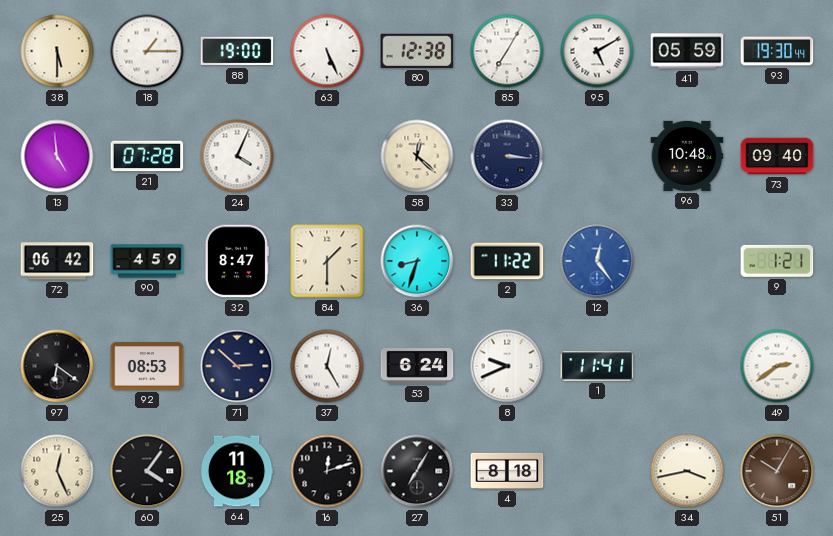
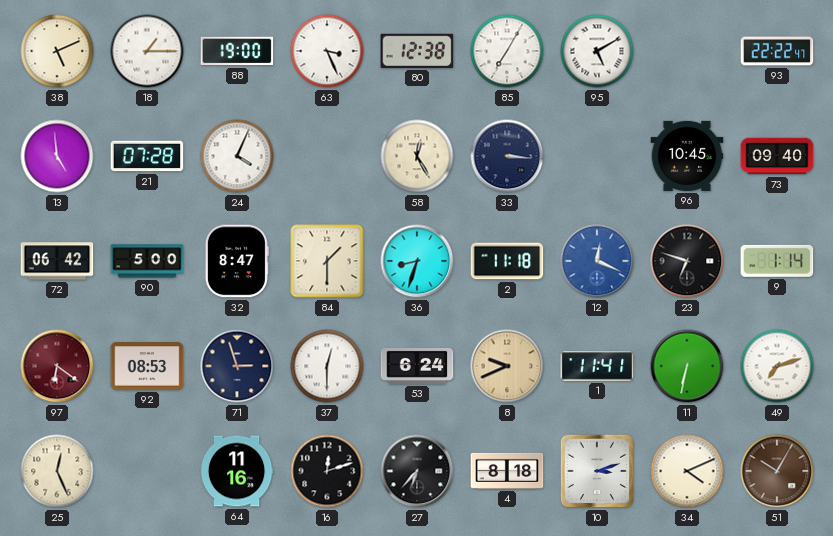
38: 5:30 -> 5:11 (57, 51)
63: 5:26 -> 3:26 (327, 51)
41: 05:59 -> none (687, 51)
93: 19:30 -> 22:22 (777, 51)
58: 12:22 -> 12:25 (417, 156)
96: 10:48 -> 10:45 (687, 156)
90: 4:59 -> 5:00 (147, 261)
2: 11:22 -> 11:18 (507, 261)
12: 12:24 -> 12:19 (597, 261)
23: none -> 6:48 (687, 261)
9: 1:21 -> 1:14 (777, 261)
97 dial: black -> burgundy (57, 366)
71: 2:52 -> 2:57 (237, 366)
37: 12:25 -> 12:30 (327, 366)
8 dial: white -> champagne (507, 366)
11: none -> 6:32 (687, 366)
49: 2:39 -> 7:12 (777, 366)
60: 4:06 -> none (147, 471)
64: 11:18 -> 11:16 (237, 471)
27: 7:05 -> 6:37 (417, 471)
10: none -> 3:12 (597, 471)
34: 3:43 -> 4:11 (687, 471)
